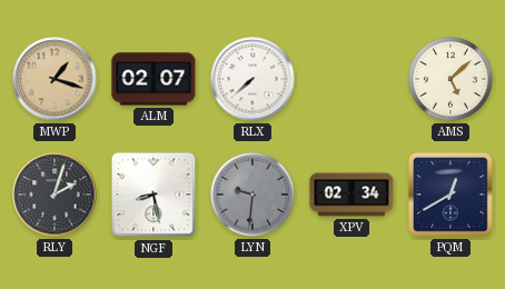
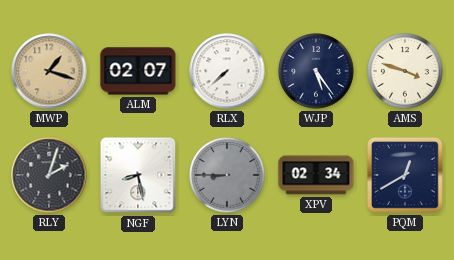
WJP: none -> 5:24 (316, 71)
AMS: 5:08 -> 3:48 (405, 71)
LYN: 9:31 -> 8:45 (227, 175)
